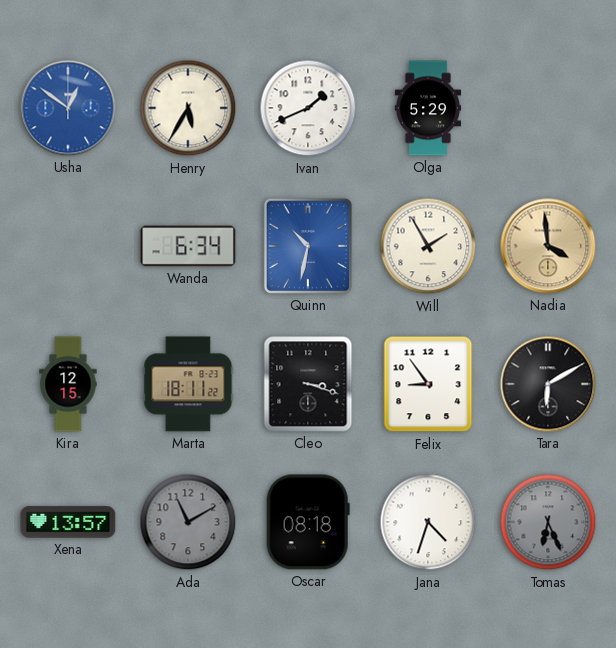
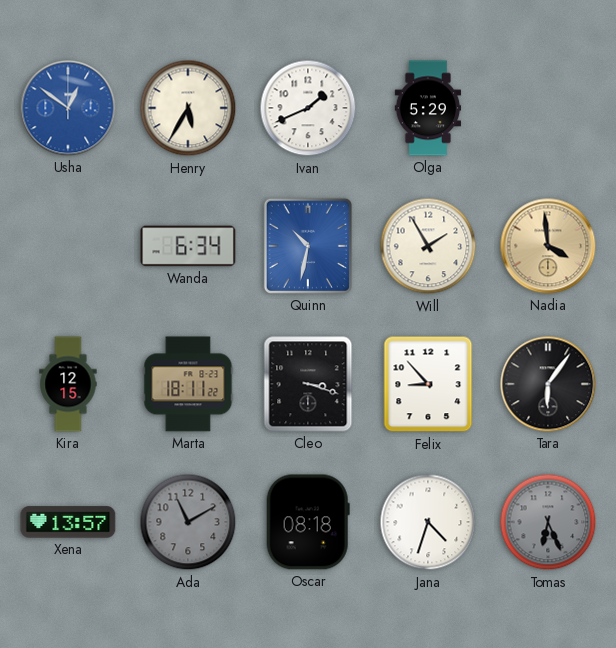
Felix: 8:54 -> 8:53 (428, 384)
Tara: 6:10 -> 6:06 (548, 384)
